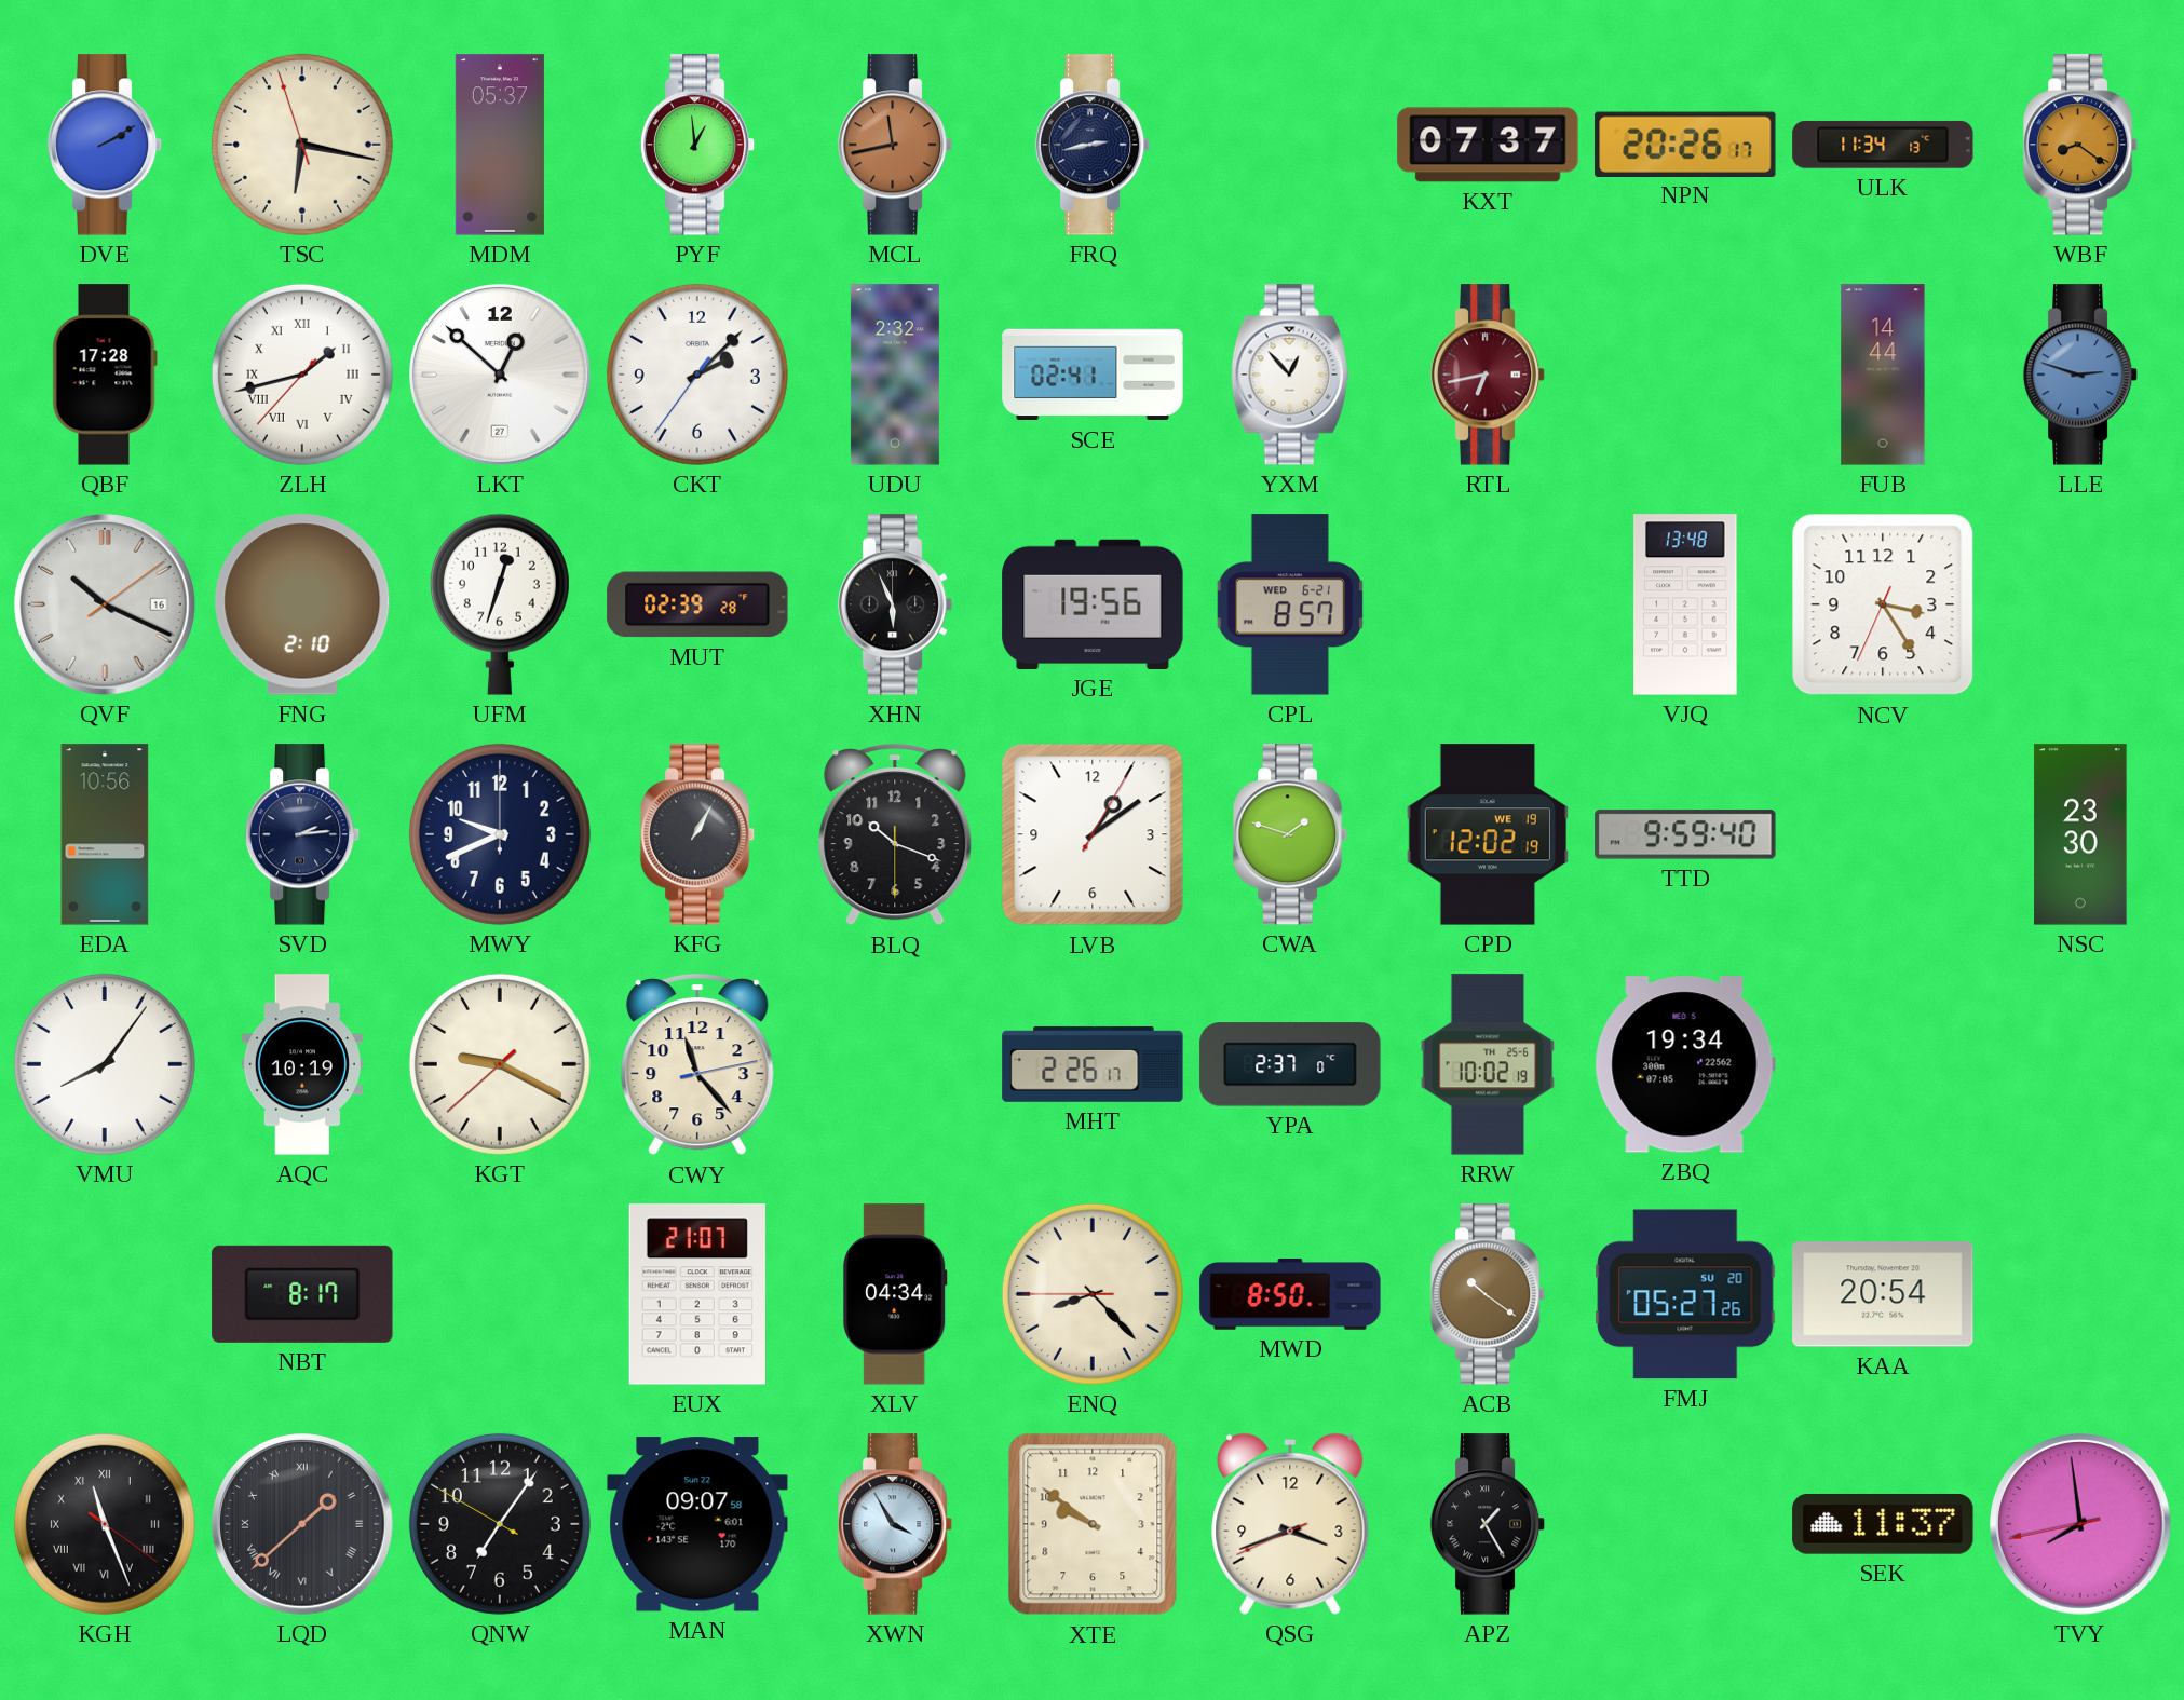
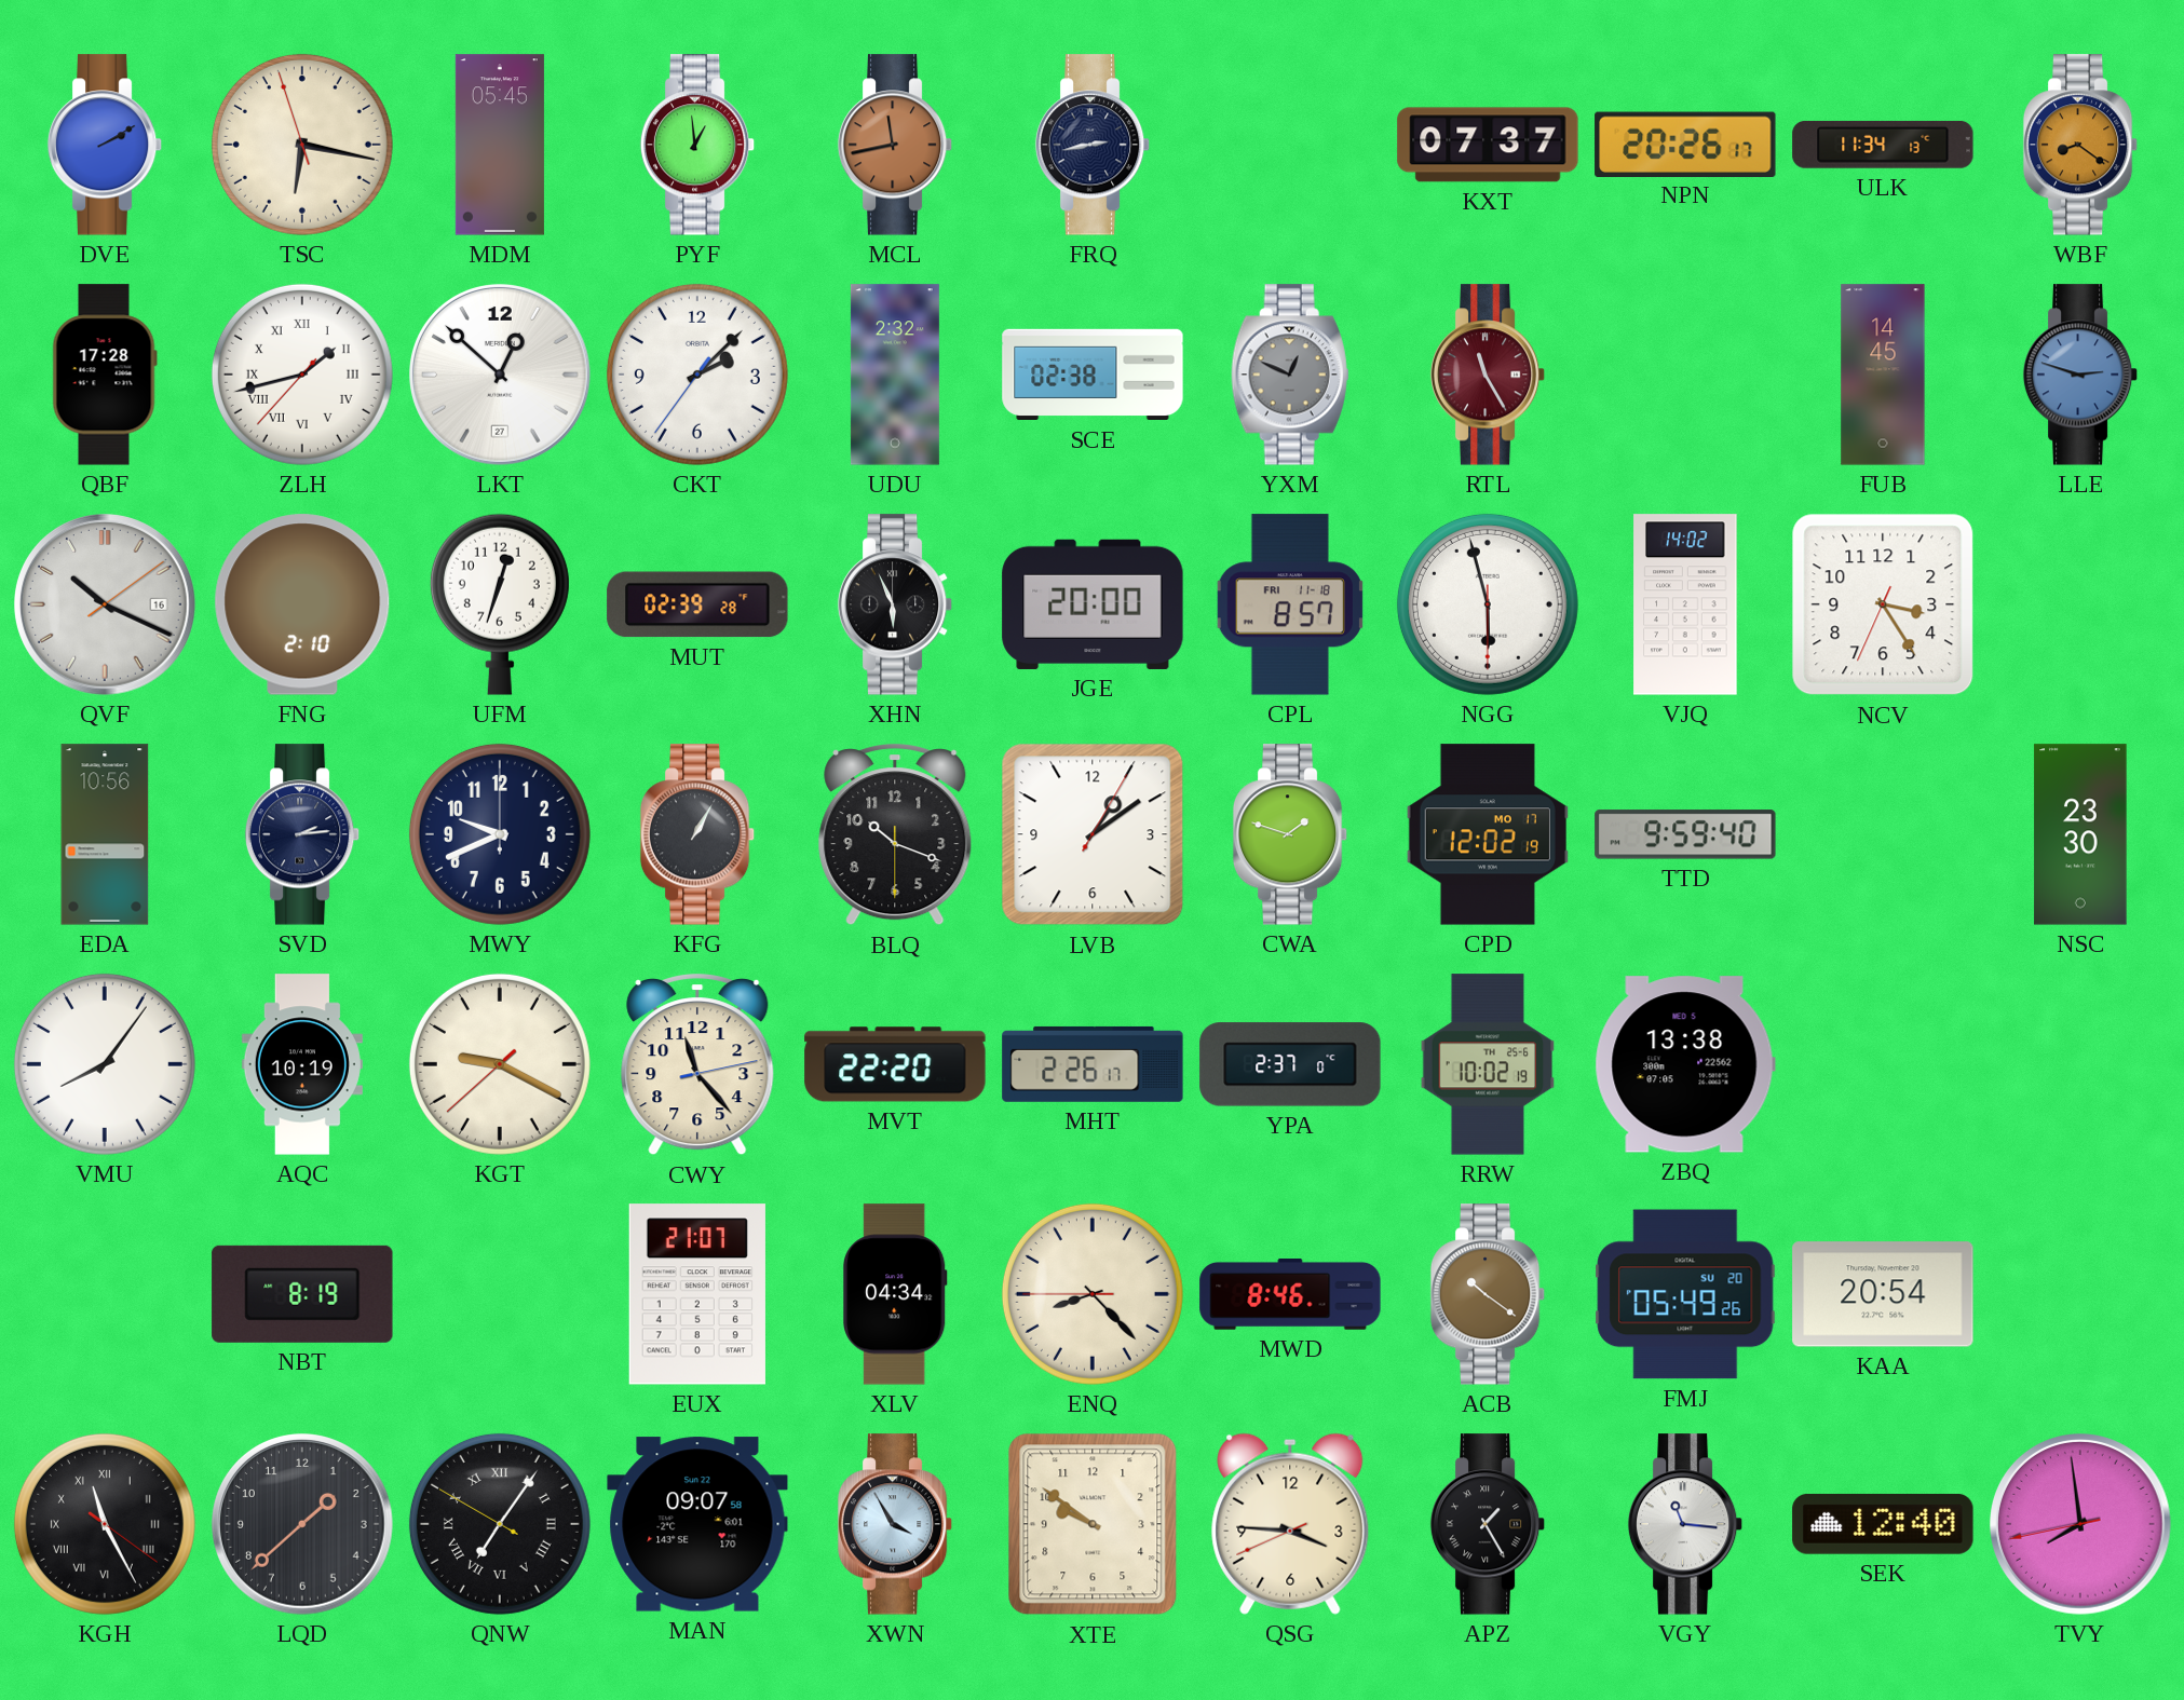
MDM: 05:37 -> 05:45 (500, 145)
SCE: 02:41 -> 02:38 (1093, 375)
YXM: 12:53 -> 12:49 (1290, 375)
YXM dial: white -> grey (1290, 375)
RTL: 6:43 -> 11:25 (1488, 375)
FUB: 14:44 -> 14:45 (1883, 375)
JGE: 19:56 -> 20:00 (1093, 604)
CPL date: WED 6-21 -> FRI 11-18 (1290, 604)
NGG: none -> 5:57 (1488, 604)
VJQ: 13:48 -> 14:02 (1685, 604)
CPD date: WE 19 -> MO 17 (1488, 834)
MVT: none -> 22:20 (895, 1064)
ZBQ: 19:34 -> 13:38 (1685, 1064)
NBT: 8:17 -> 8:19 (302, 1294)
MWD: 8:50 -> 8:46 (1290, 1295)
FMJ: 05:27 -> 05:49 (1685, 1294)
KGH: 11:26 -> 11:25 (105, 1524)
LQD numerals: Roman -> Arabic (303, 1525)
QNW numerals: Arabic -> Roman (500, 1524)
QSG: 3:41 -> 3:45 (1290, 1524)
VGY: none -> 11:16 (1685, 1524)
SEK: 11:37 -> 12:40 (1883, 1524)
